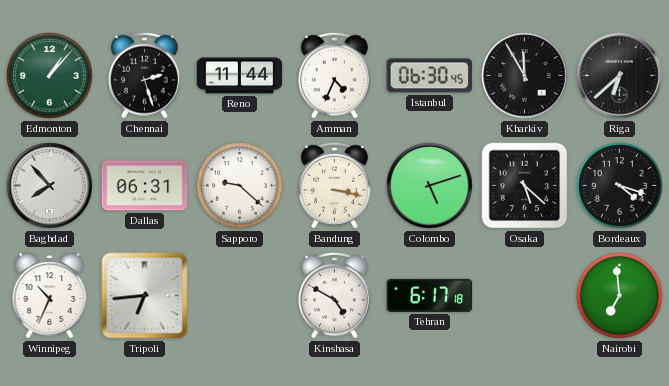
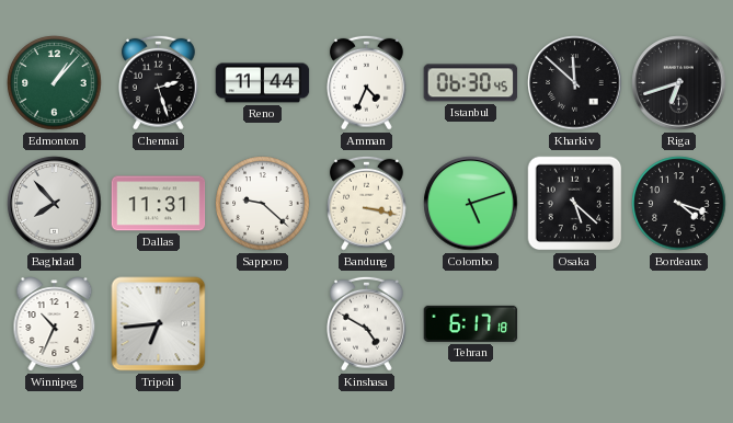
Kharkiv: 11:55 -> 11:52 (575, 83)
Riga: 6:38 -> 6:42 (679, 83)
Dallas: 06:31 -> 11:31 (159, 204)
Nairobi: 6:59 -> none (620, 296)
